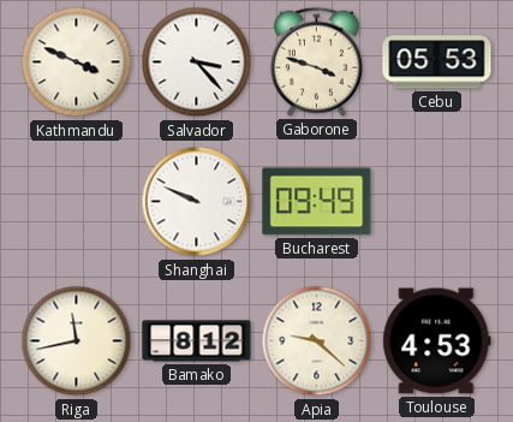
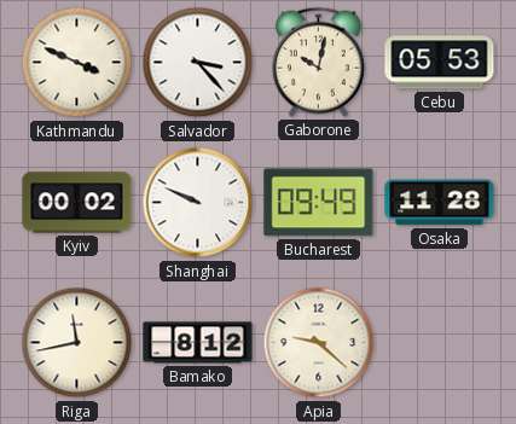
Gaborone: 3:48 -> 10:02 (318, 62)
Kyiv: none -> 00:02 (77, 203)
Osaka: none -> 11:28 (440, 203)
Toulouse: 4:53 -> none (437, 341)
